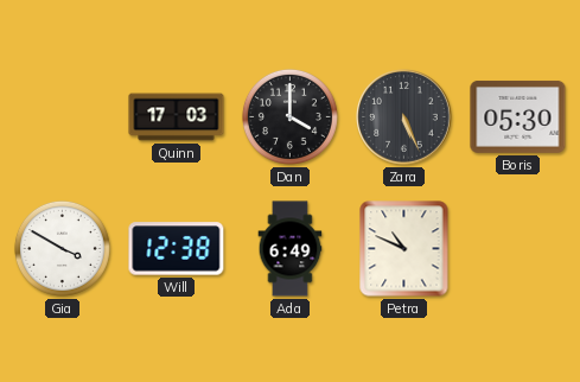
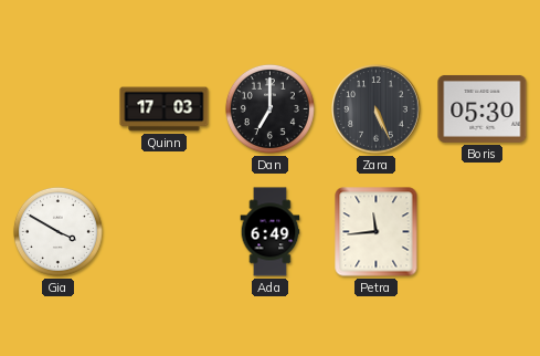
Dan: 4:00 -> 7:00 (269, 108)
Will: 12:38 -> none (177, 249)
Petra: 10:49 -> 11:44 (377, 232)
